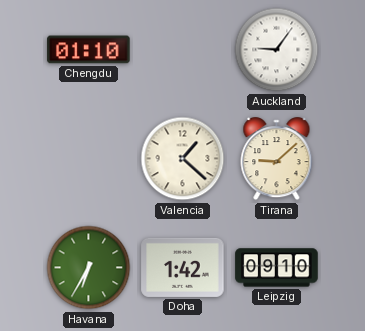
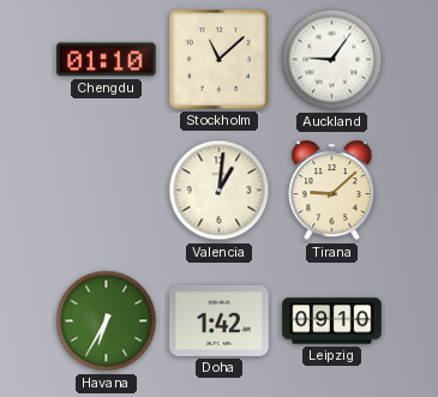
Stockholm: none -> 11:08 (220, 60)
Valencia: 1:22 -> 1:01 (220, 191)
